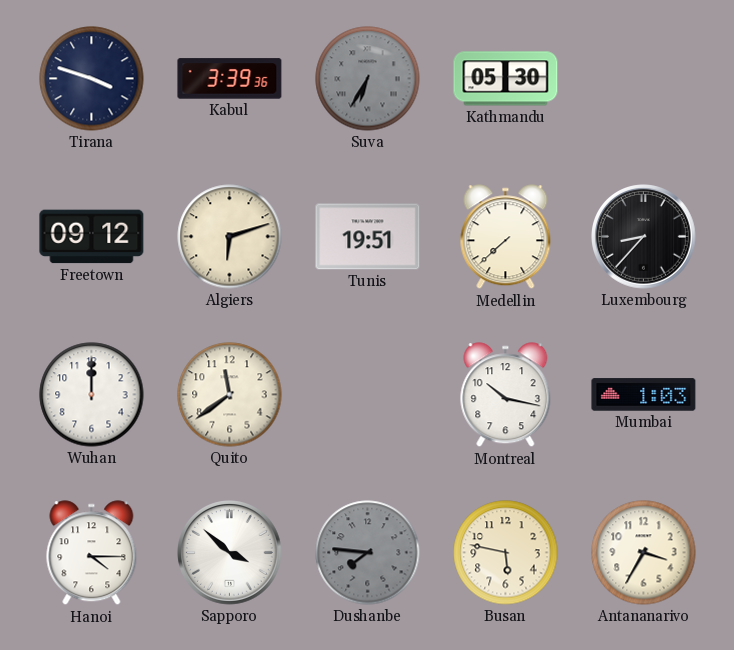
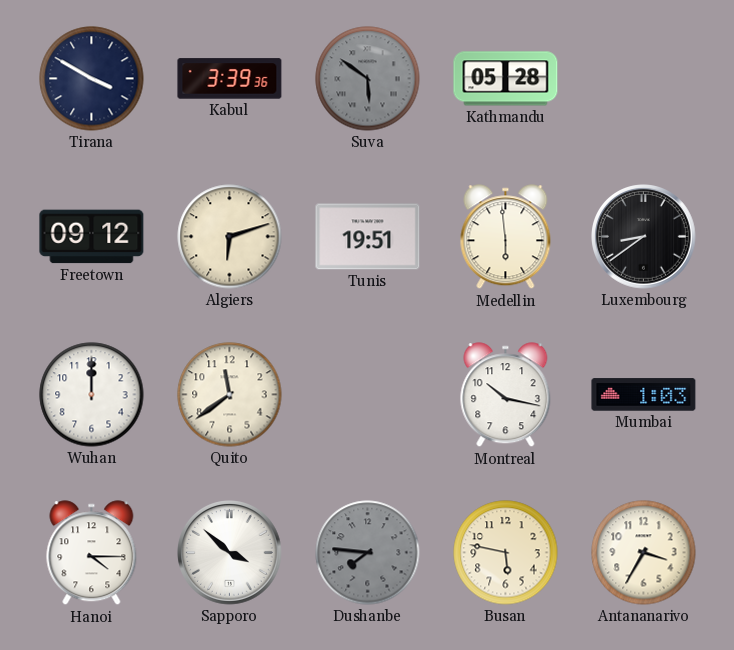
Tirana: 3:48 -> 3:50 (92, 79)
Suva: 6:35 -> 5:51 (368, 79)
Kathmandu: 05:30 -> 05:28 (506, 79)
Medellin: 7:38 -> 5:59 (506, 237)
Luxembourg: 8:37 -> 8:39 (644, 237)
